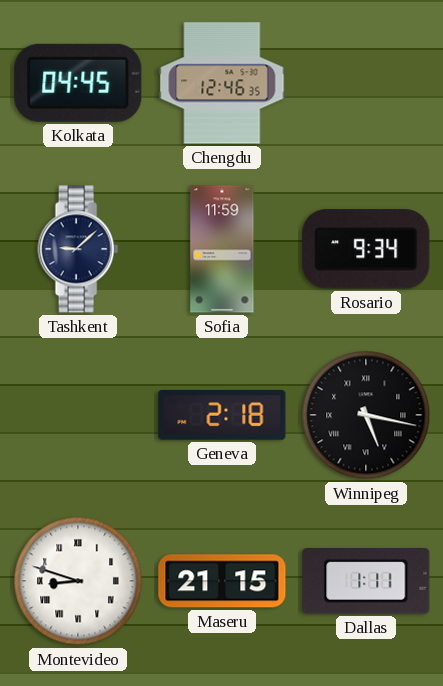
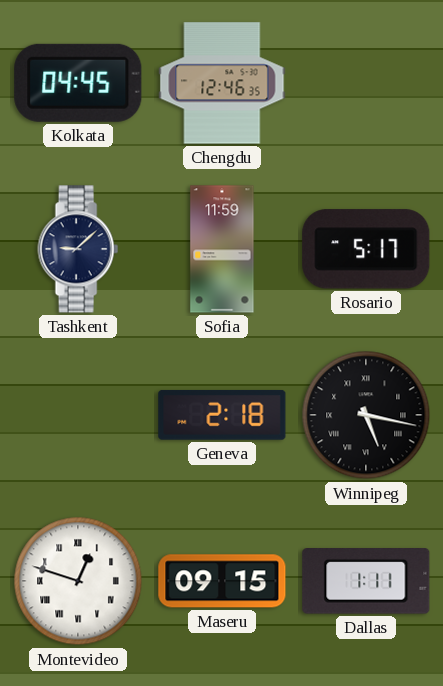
Rosario: 9:34 -> 5:17 (366, 249)
Montevideo: 8:48 -> 12:48 (78, 581)
Maseru: 21:15 -> 09:15 (222, 581)
